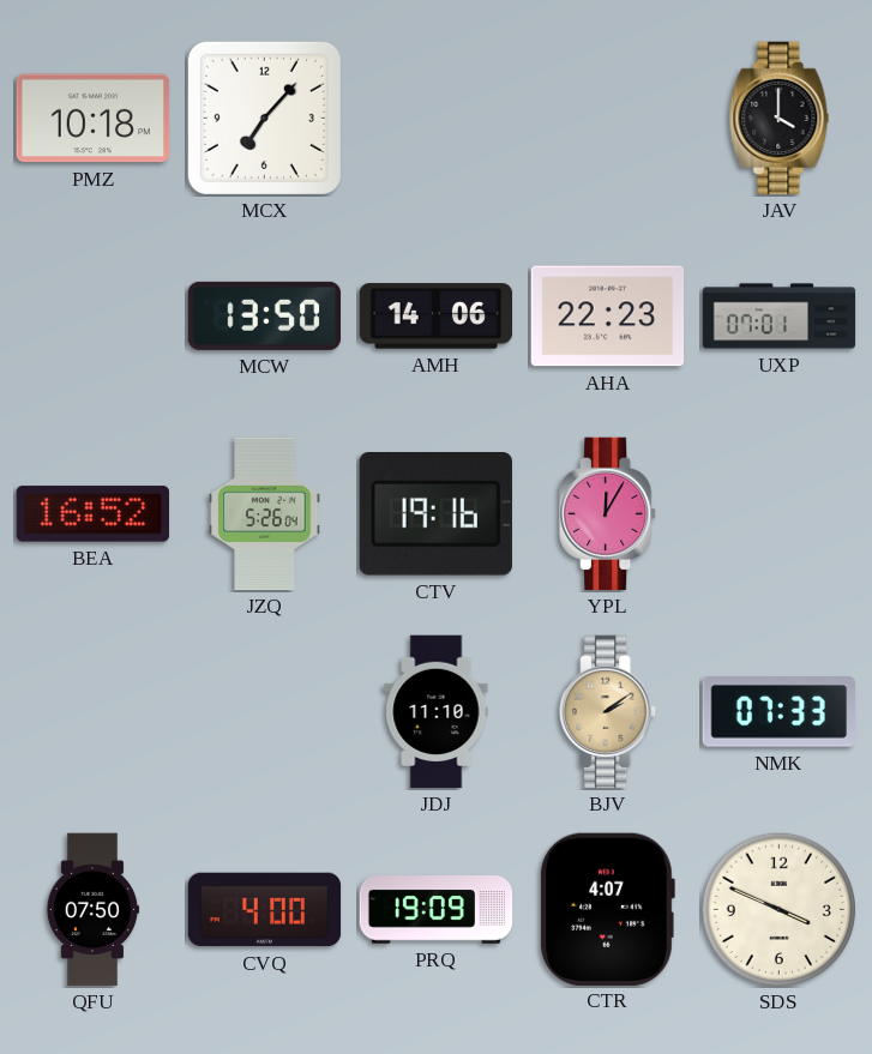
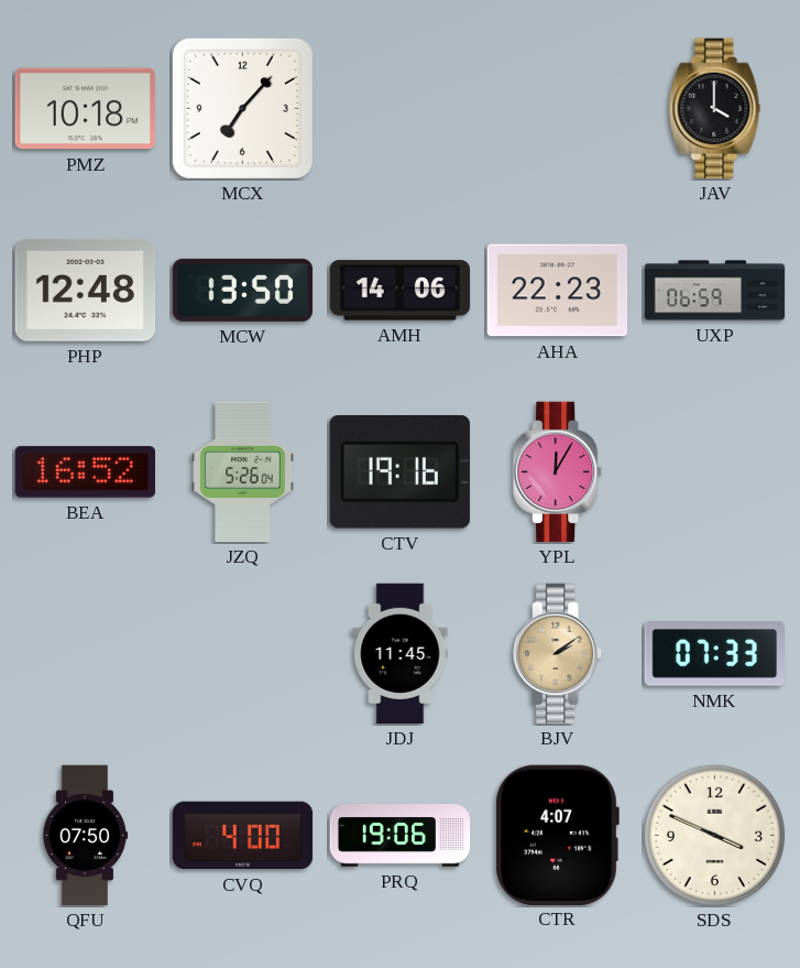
PHP: none -> 12:48 (86, 290)
UXP: 07:01 -> 06:59 (715, 291)
JDJ: 11:10 -> 11:45 (401, 654)
PRQ: 19:09 -> 19:06 (401, 836)
